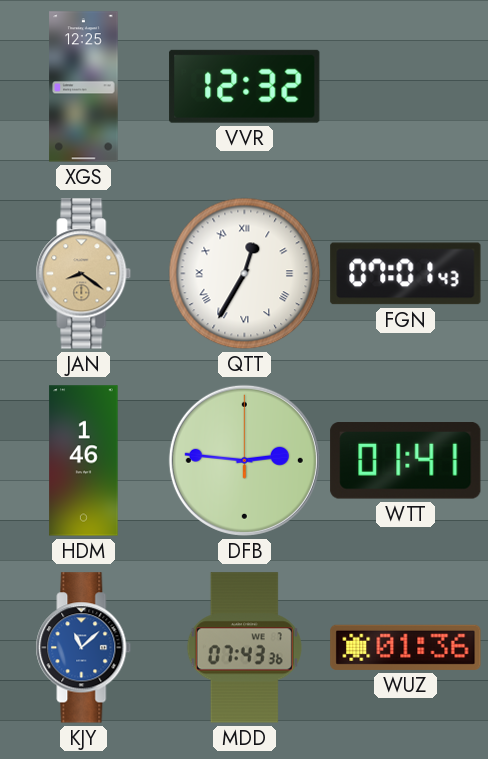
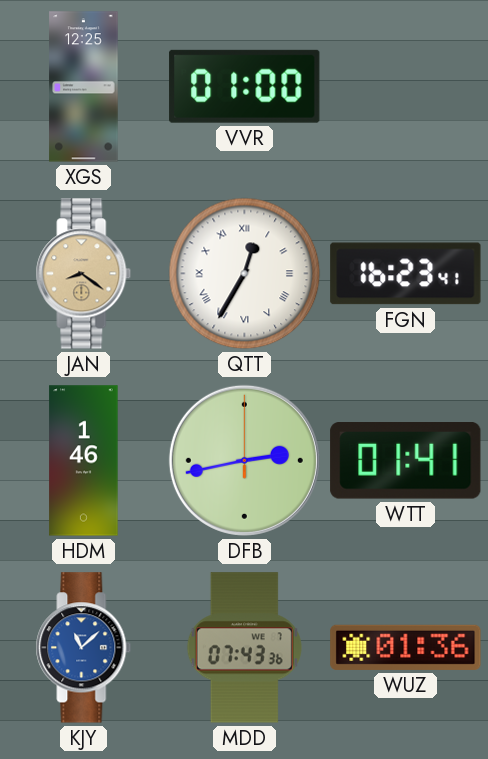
VVR: 12:32 -> 01:00 (245, 86)
FGN: 07:01 -> 16:23 (406, 274)
DFB: 2:46 -> 2:43 (244, 460)
